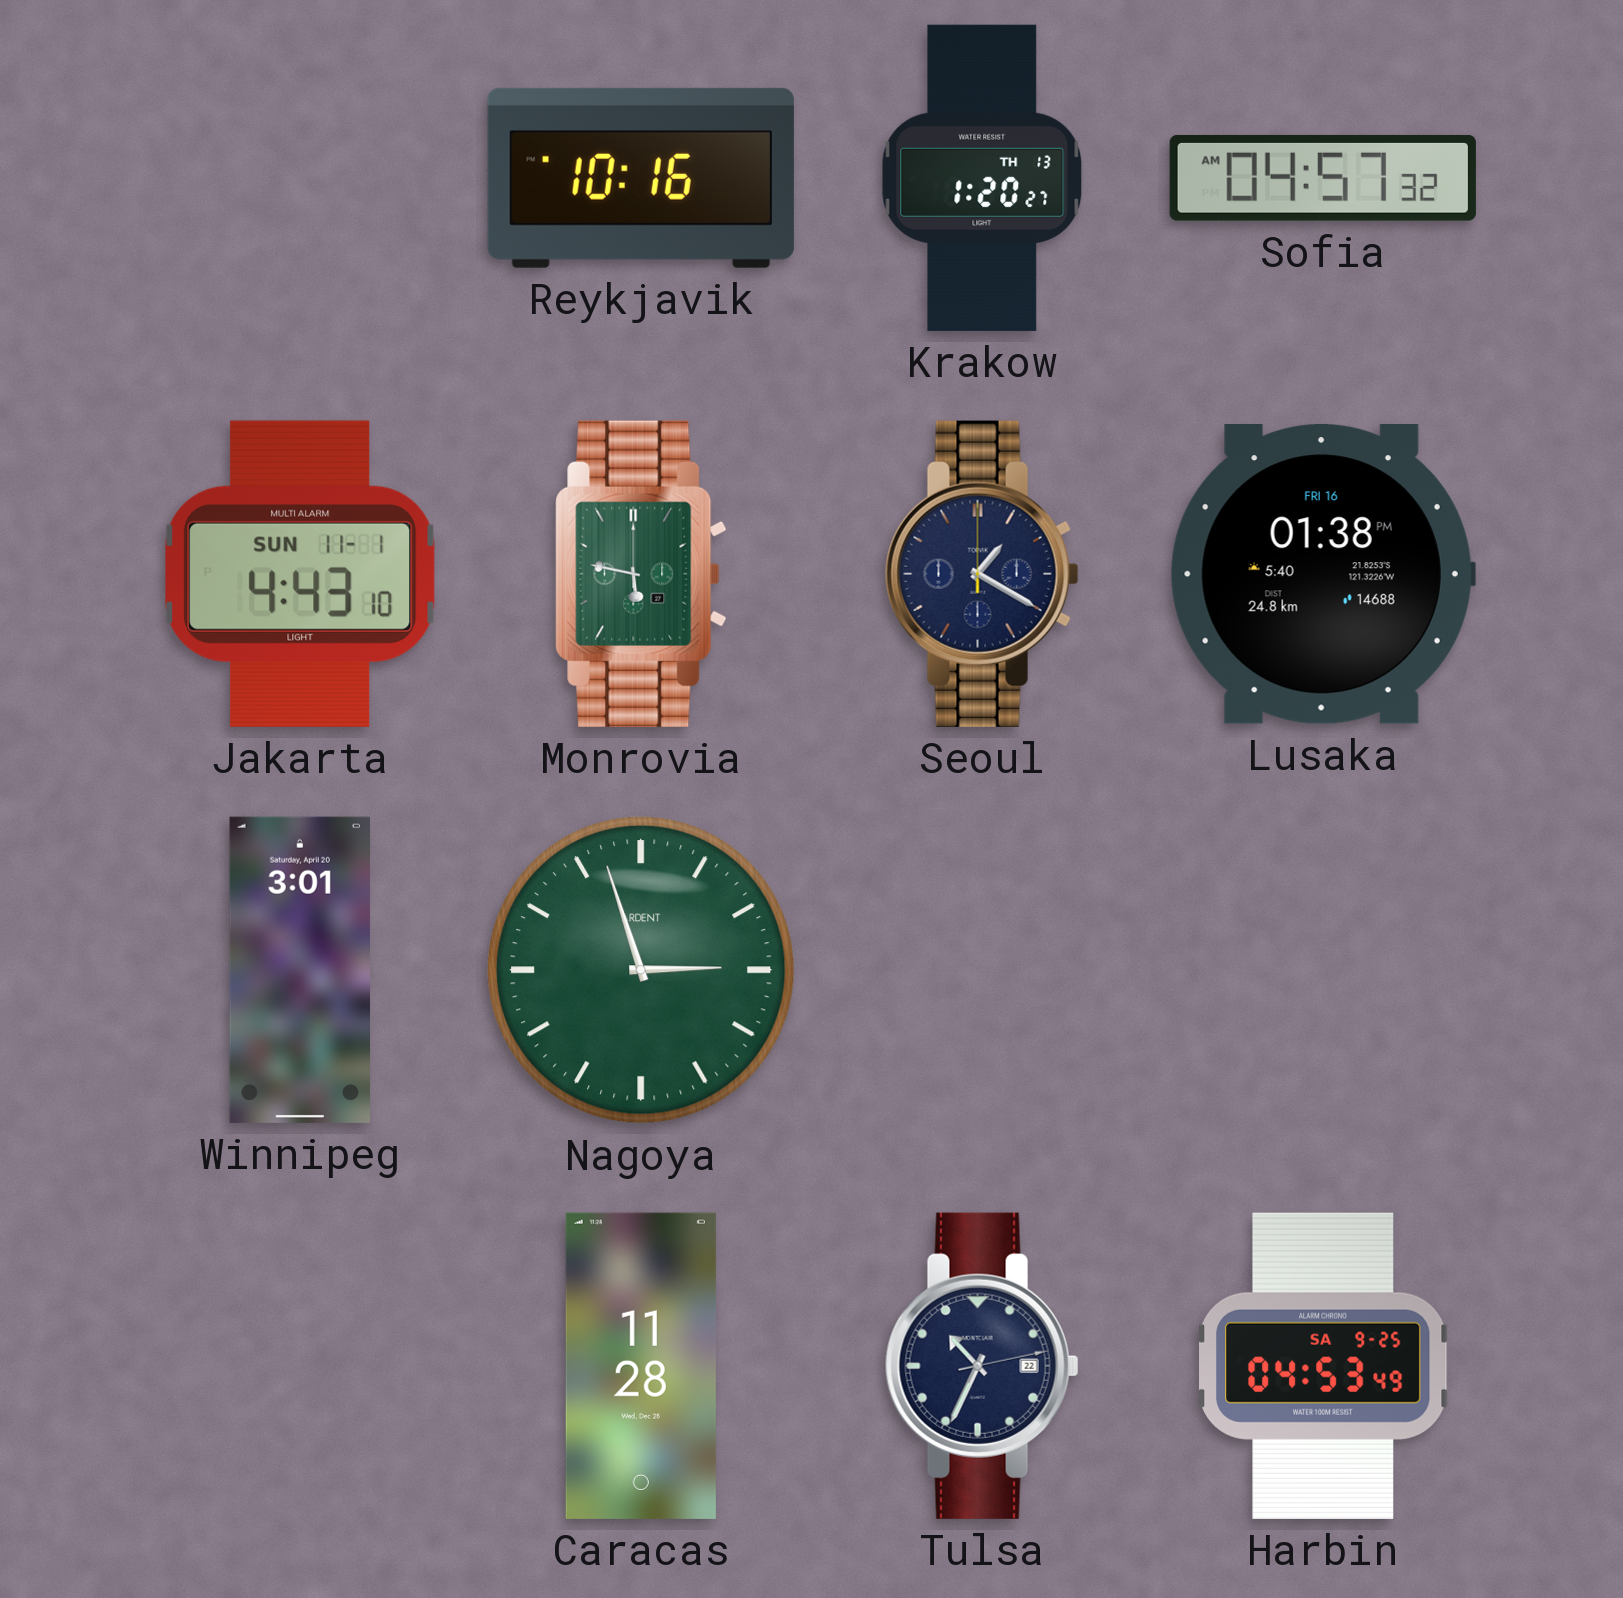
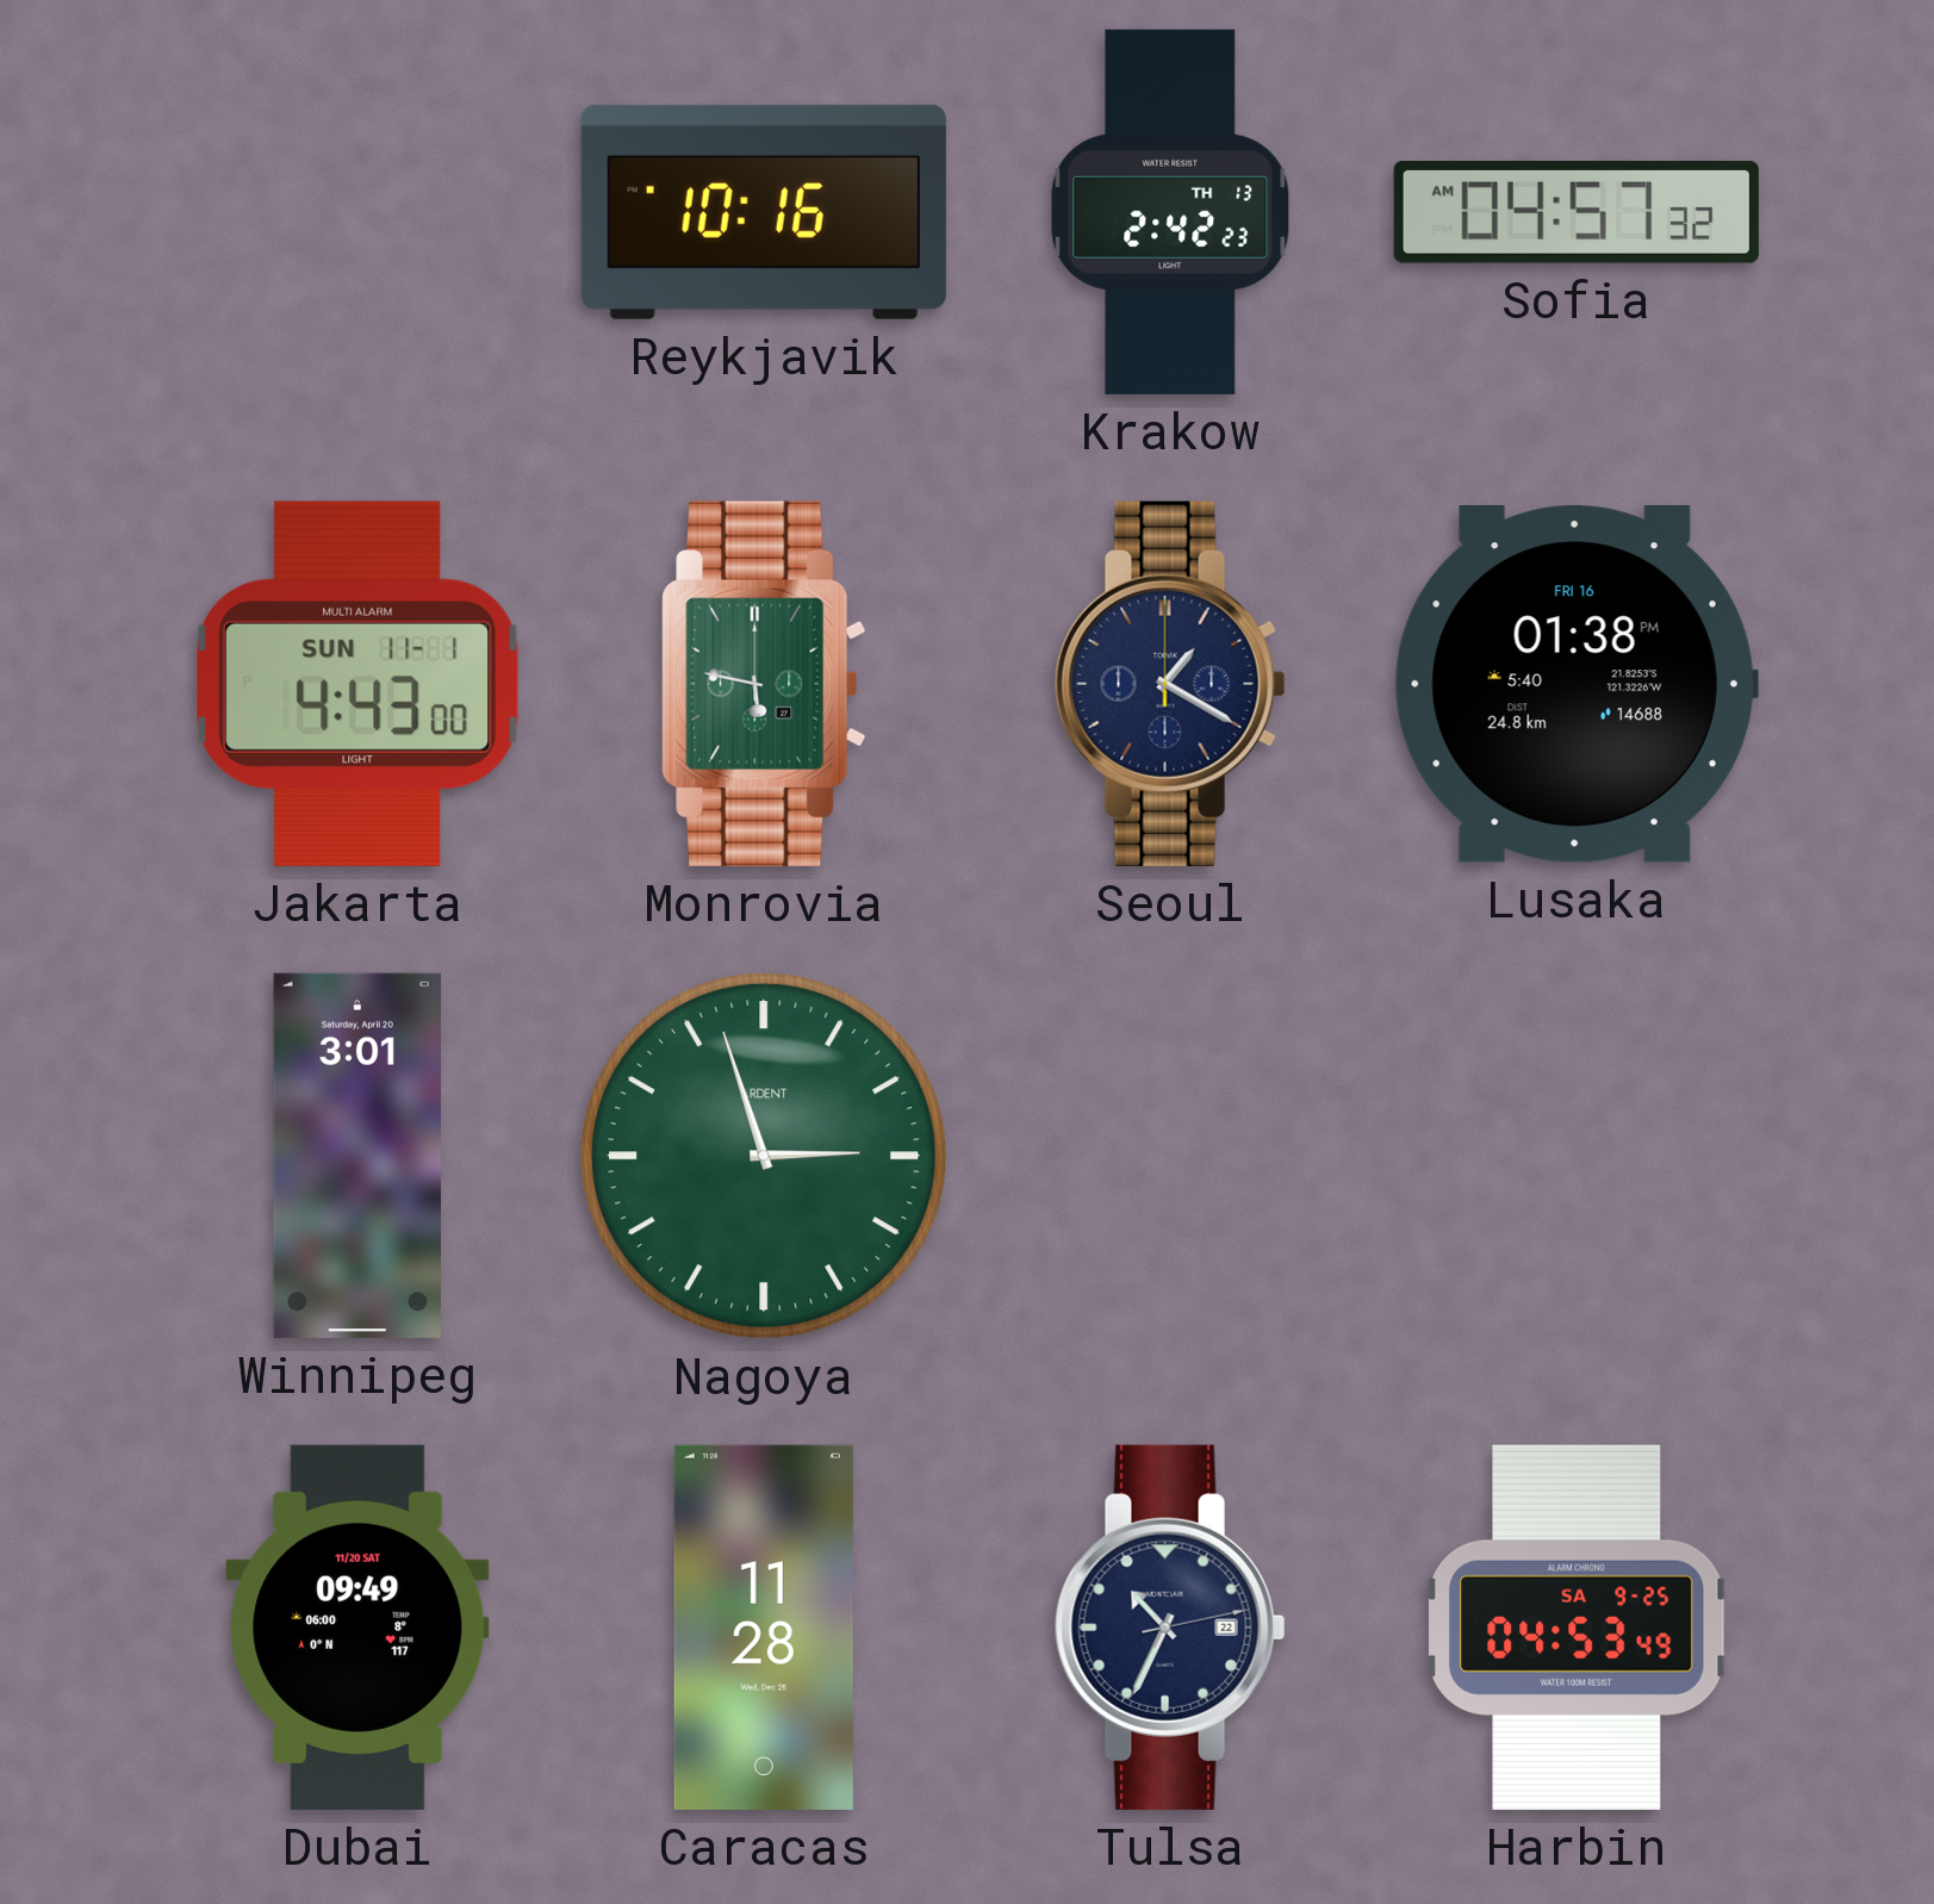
Krakow: 1:20 -> 2:42 (1170, 212)
Jakarta: 4:43:10 -> 4:43:00 (357, 684)
Dubai: none -> 09:49 (357, 1628)
